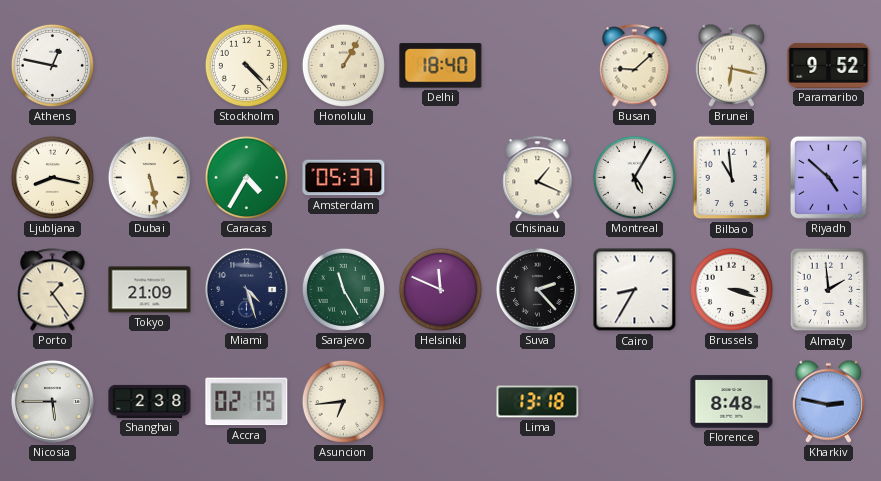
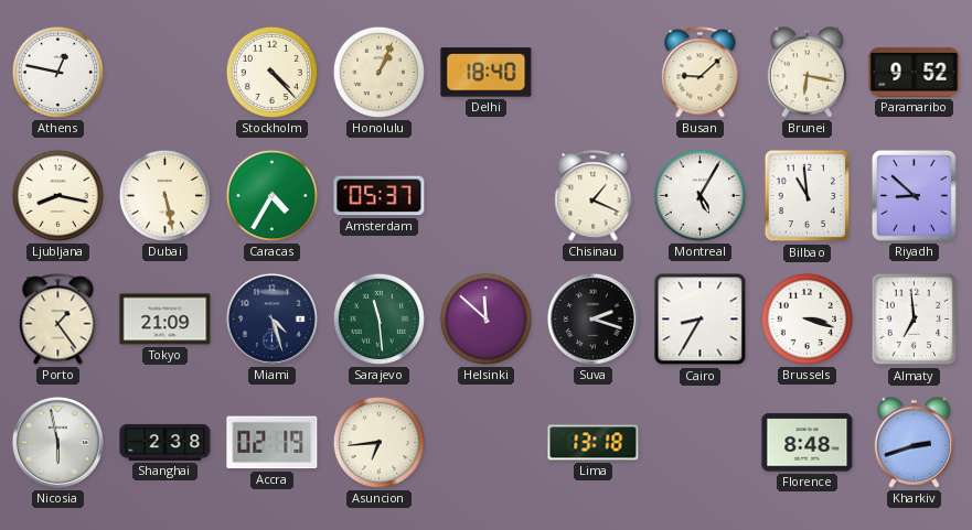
Honolulu: 1:05 -> 1:04 (378, 72)
Riyadh: 4:52 -> 8:52 (914, 195)
Sarajevo: 11:25 -> 11:29 (378, 318)
Helsinki: 11:49 -> 11:52 (485, 318)
Suva: 2:23 -> 2:18 (592, 318)
Almaty: 1:59 -> 6:59 (915, 320)
Nicosia: 5:45 -> 5:58 (57, 442)
Kharkiv: 2:47 -> 2:42 (915, 442)
